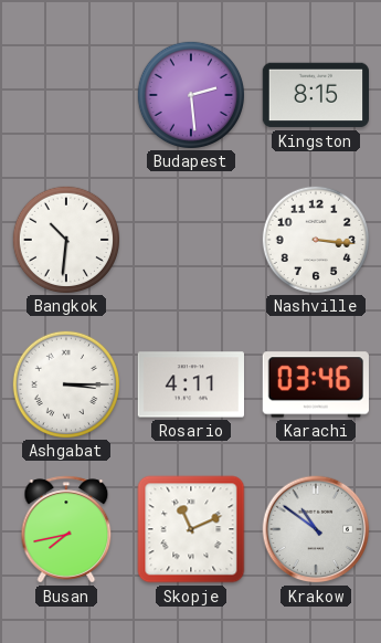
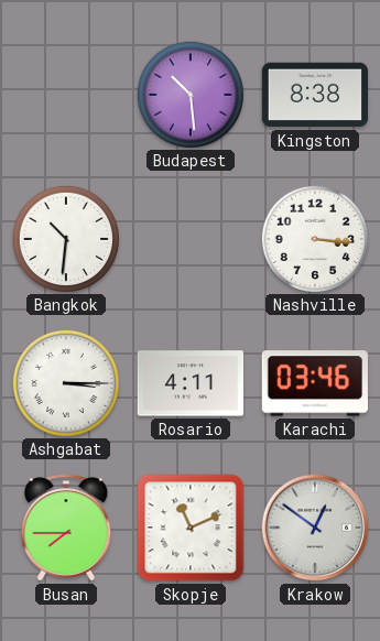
Budapest: 2:29 -> 10:29 (189, 94)
Kingston: 8:15 -> 8:38 (314, 95)
Busan: 7:43 -> 7:45 (66, 528)
Krakow: 10:51 -> 12:51 (315, 528)
